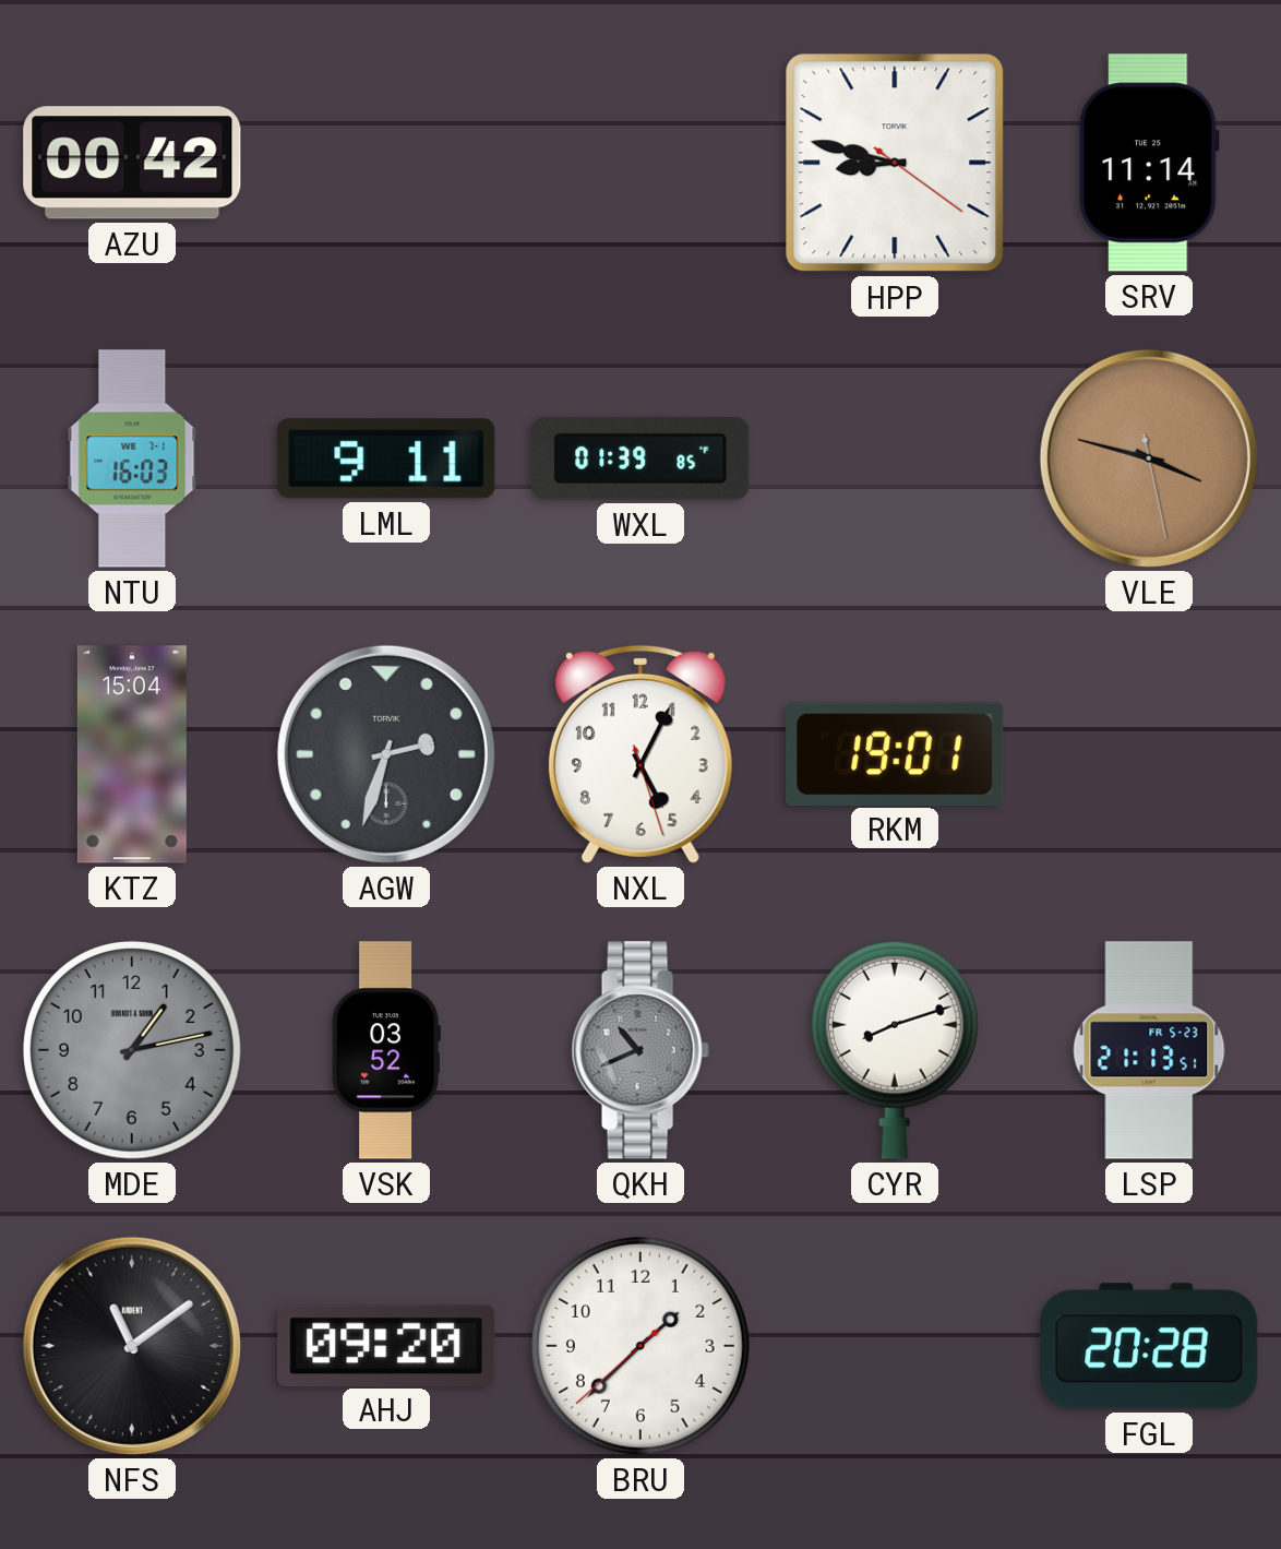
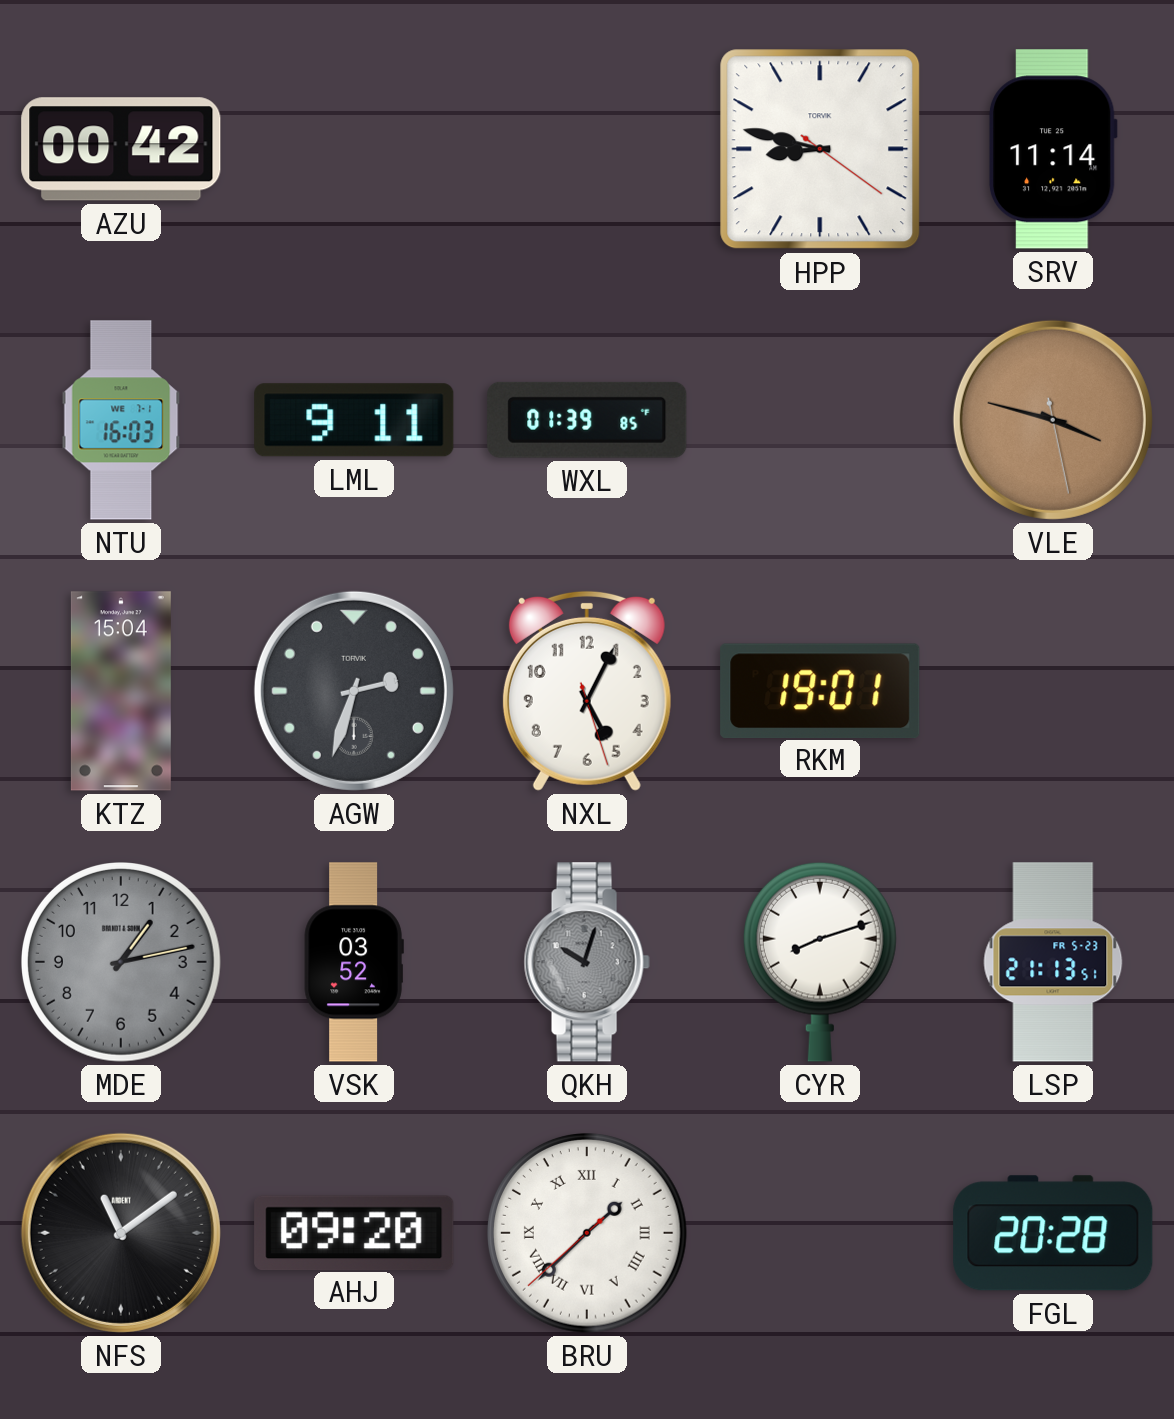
QKH: 10:41 -> 10:03 (587, 962)
BRU numerals: Arabic -> Roman (588, 1234)
